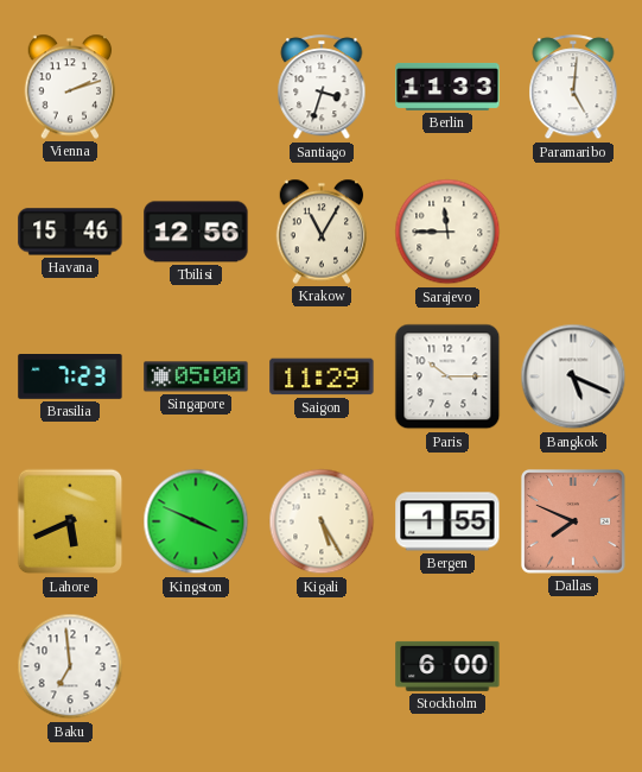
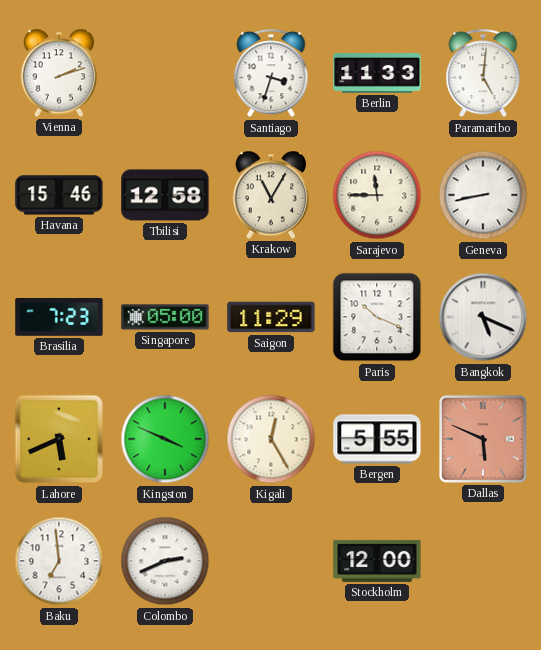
Tbilisi: 12:56 -> 12:58 (165, 195)
Geneva: none -> 8:43 (483, 195)
Paris: 10:15 -> 10:19 (377, 317)
Kigali: 5:25 -> 12:25 (271, 439)
Bergen: 1:55 -> 5:55 (377, 439)
Dallas: 7:49 -> 5:49 (484, 440)
Colombo: none -> 2:41 (165, 561)
Stockholm: 6:00 -> 12:00 (377, 561)
